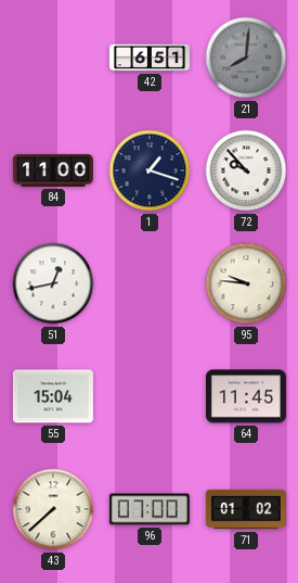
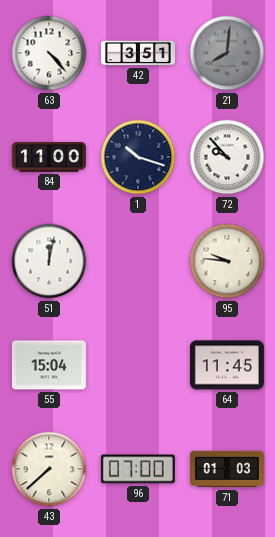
63: none -> 4:23 (49, 53)
42: 6:51 -> 3:51 (138, 53)
1: 1:18 -> 10:18 (138, 157)
51: 12:43 -> 12:02 (49, 261)
71: 01:02 -> 01:03 (227, 469)
